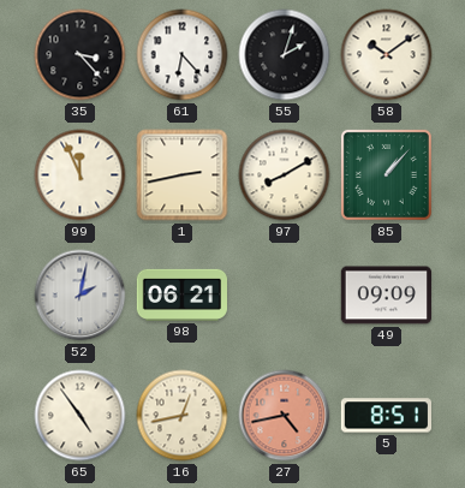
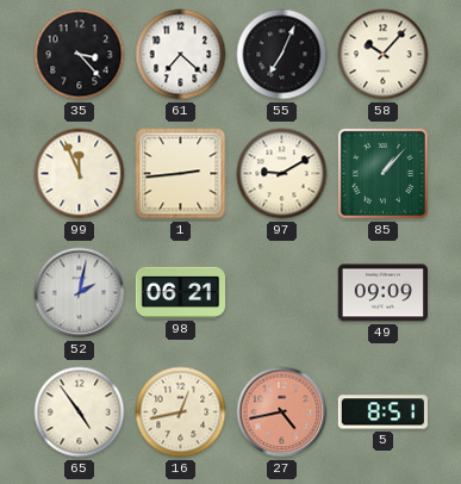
61: 6:23 -> 7:22 (181, 55)
55: 2:03 -> 7:04 (282, 55)
58: 10:09 -> 10:07 (384, 55)
1: 2:43 -> 2:44 (181, 174)
97: 8:10 -> 9:10 (282, 174)
